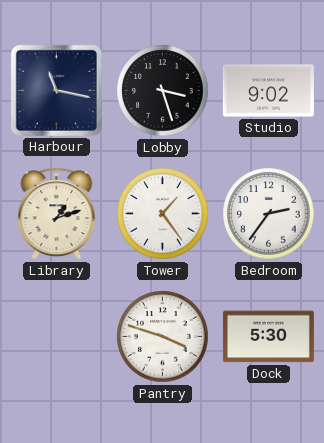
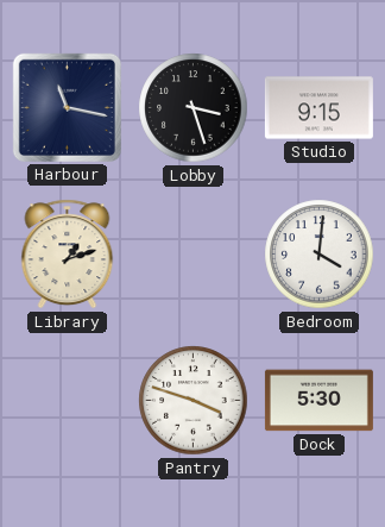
Studio: 9:02 -> 9:15 (318, 108)
Tower: 1:24 -> none (163, 214)
Bedroom: 2:36 -> 4:01 (320, 255)
